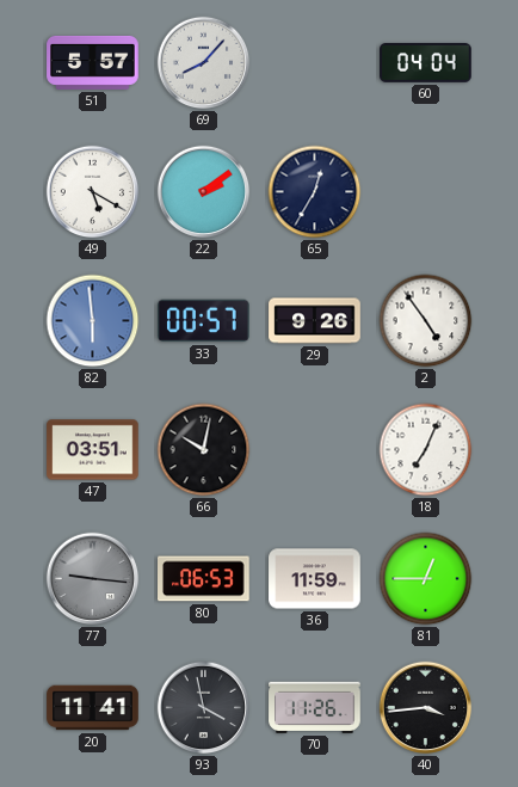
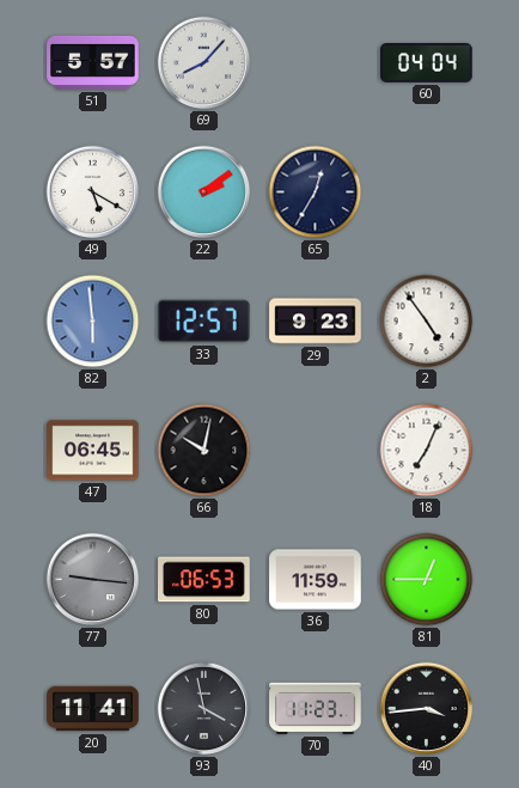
33: 00:57 -> 12:57 (204, 322)
29: 9:26 -> 9:23 (316, 322)
47: 03:51 -> 06:45 (93, 451)
70: 11:26 -> 11:23 (316, 708)
